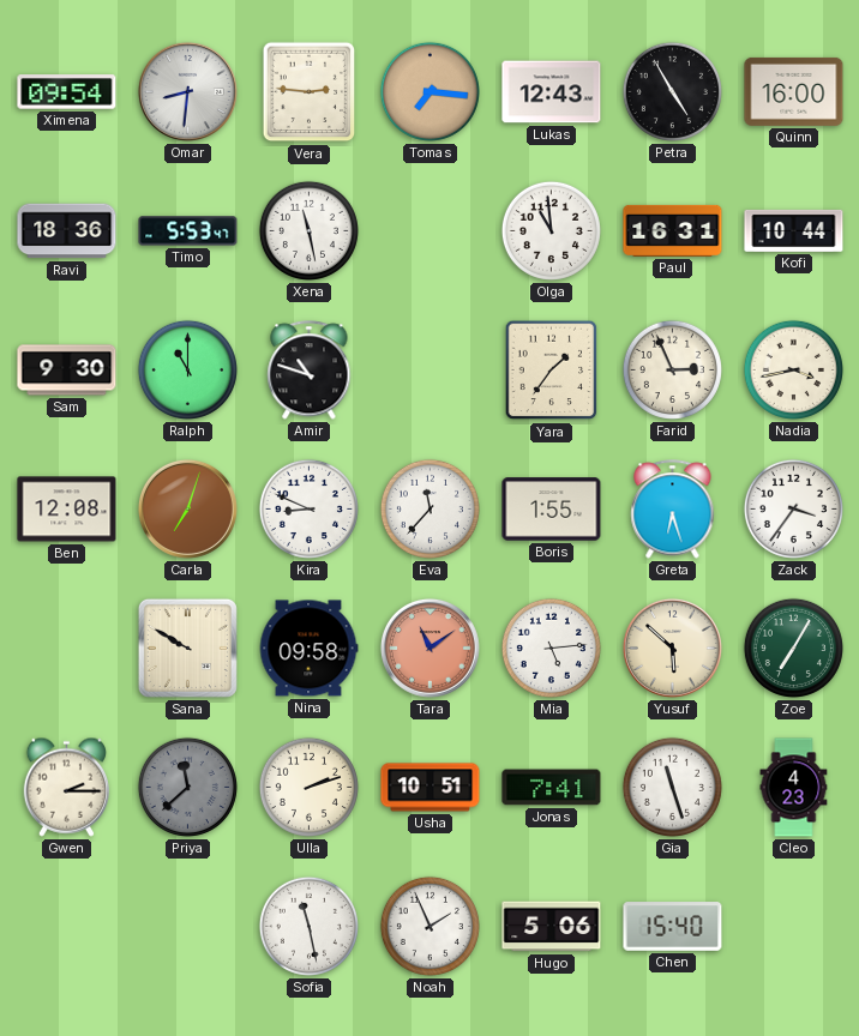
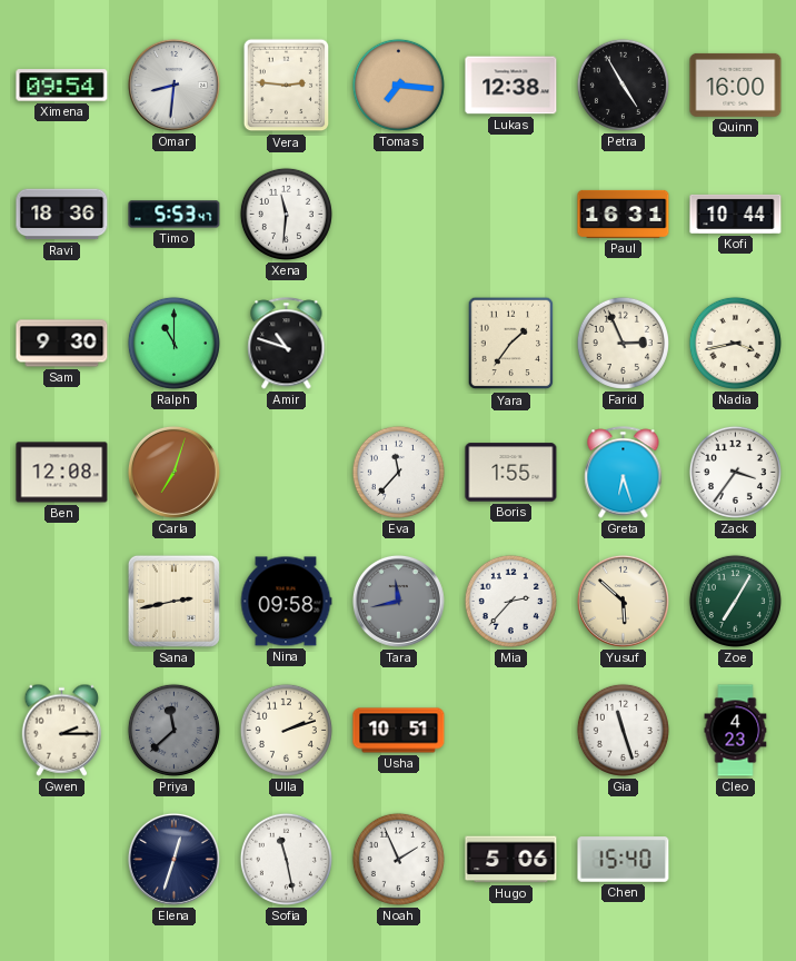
Lukas: 12:43 -> 12:38 (511, 86)
Xena: 11:28 -> 11:31 (286, 214)
Olga: 10:59 -> none (551, 230)
Kira: 8:49 -> none (308, 508)
Sana: 9:50 -> 2:43 (173, 601)
Tara: 11:09 -> 11:43 (398, 601)
Tara dial: salmon -> grey (398, 601)
Mia: 5:14 -> 2:37 (510, 601)
Jonas: 7:41 -> none (552, 788)
Elena: none -> 12:33 (173, 859)
